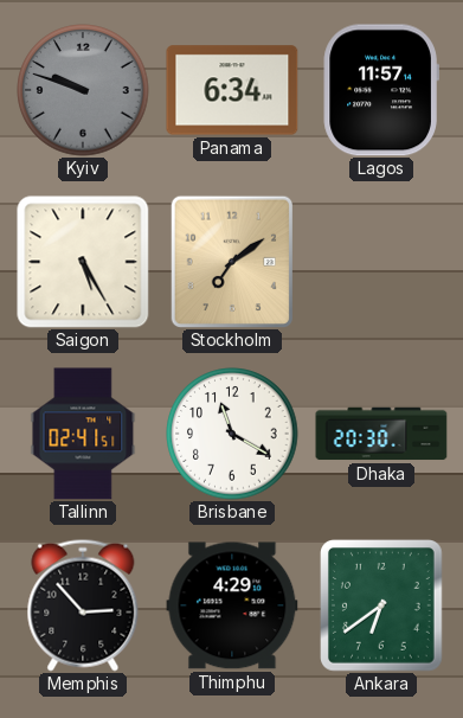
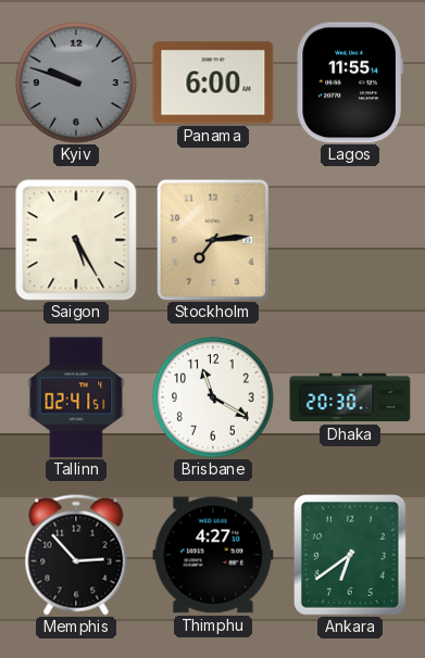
Panama: 6:34 -> 6:00 (213, 83)
Lagos: 11:57 -> 11:55 (350, 83)
Stockholm: 7:09 -> 7:14 (212, 239)
Thimphu: 4:29 -> 4:27 (213, 555)
